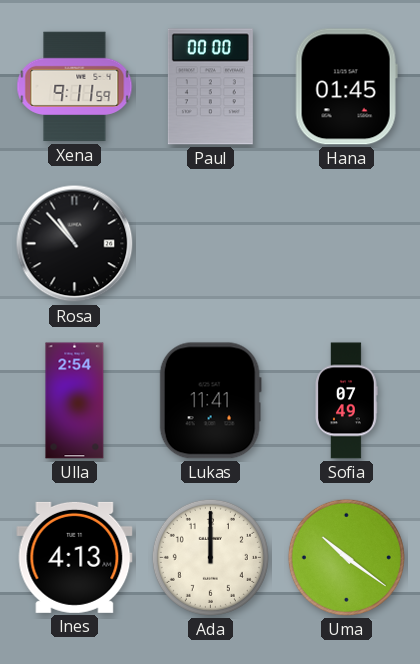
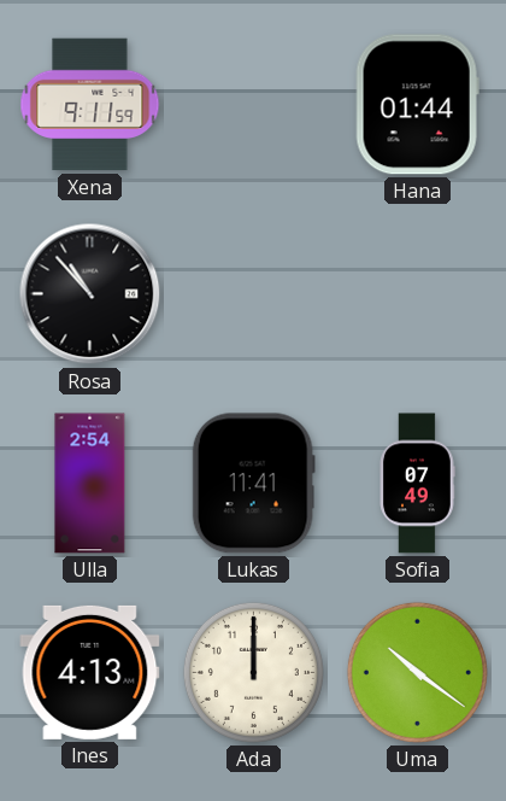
Paul: 00:00 -> none (210, 87)
Hana: 01:45 -> 01:44 (417, 105)
